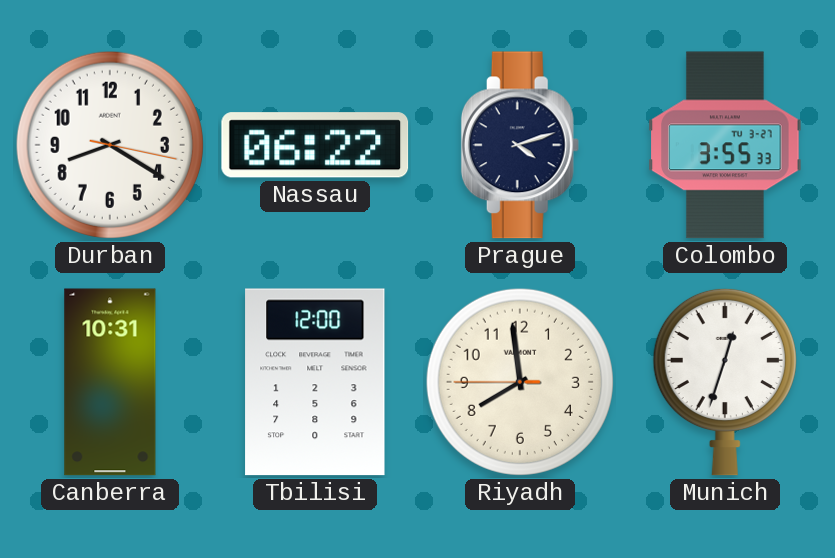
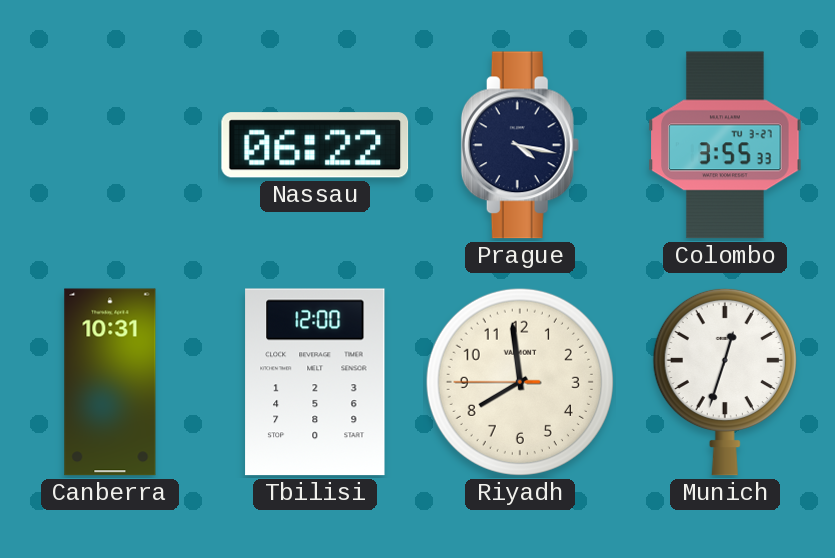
Durban: 8:20 -> none (110, 145)
Prague: 4:12 -> 4:17 (520, 145)
